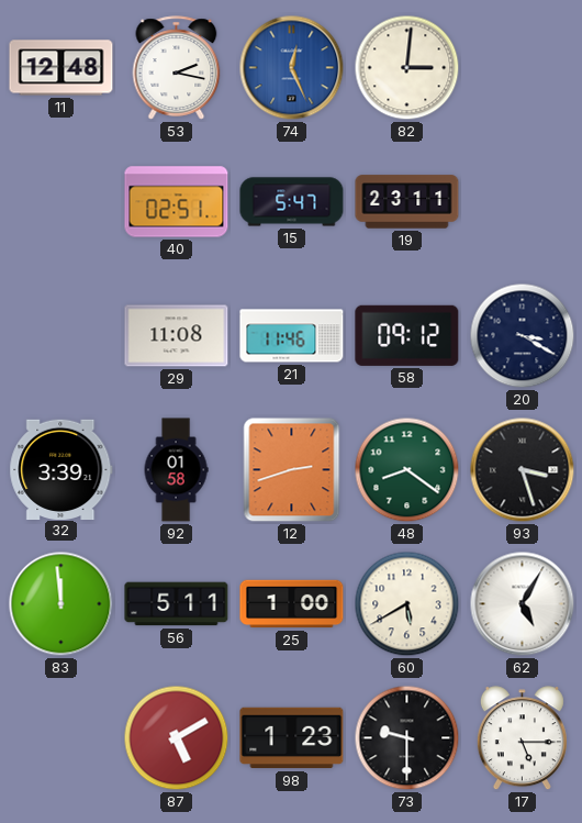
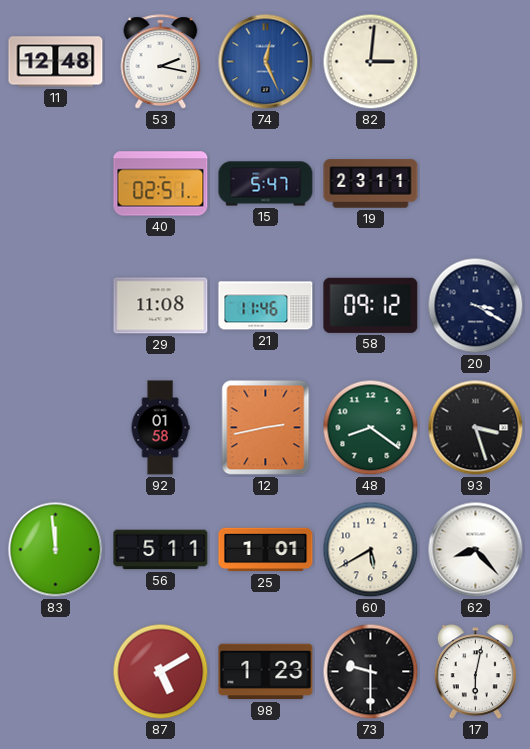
32: 3:39 -> none (61, 469)
12: 2:42 -> 2:43 (266, 428)
25: 1:00 -> 1:01 (266, 550)
62: 5:05 -> 8:23 (476, 550)
17: 5:15 -> 6:02 (475, 672)
